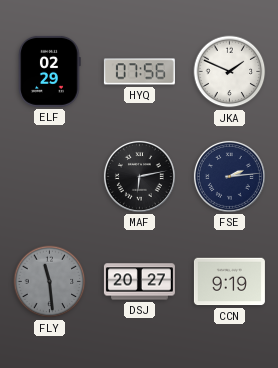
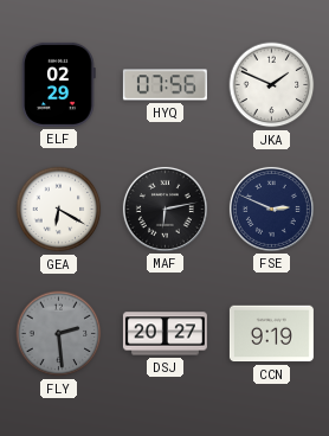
GEA: none -> 6:20 (59, 210)
FSE: 2:14 -> 2:49 (271, 209)
FLY: 11:29 -> 2:29 (59, 334)
